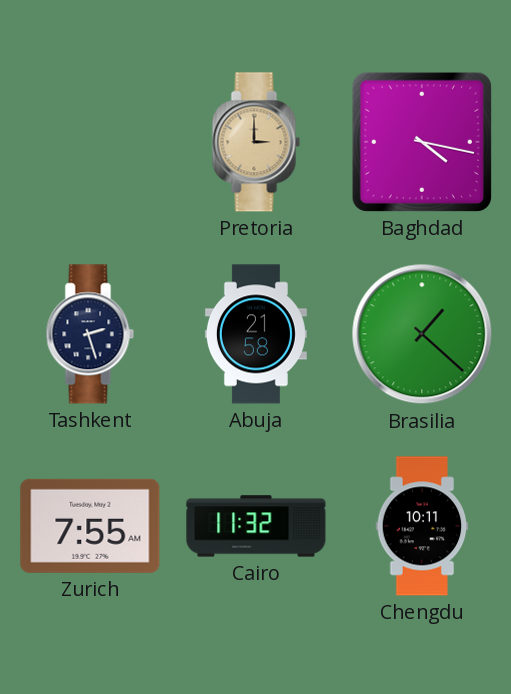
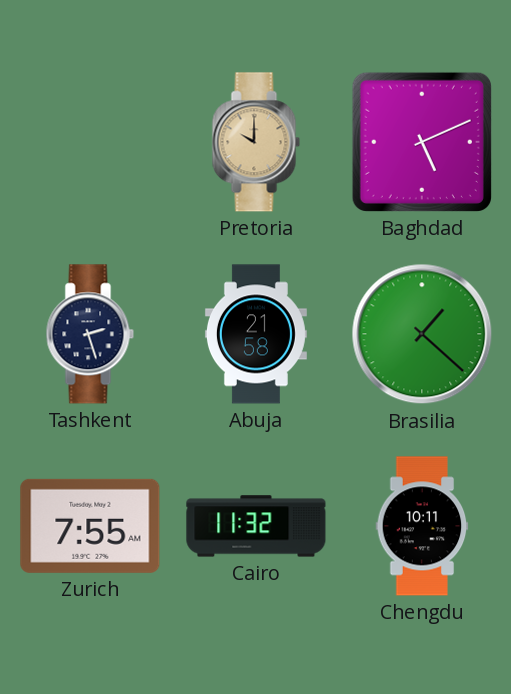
Pretoria: 3:00 -> 10:00 (256, 142)
Baghdad: 4:17 -> 5:11 (422, 142)
